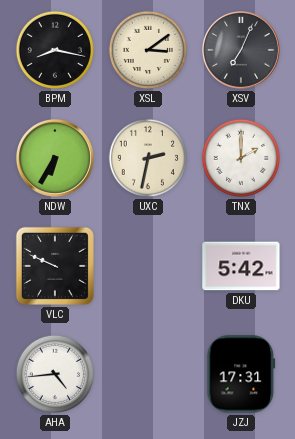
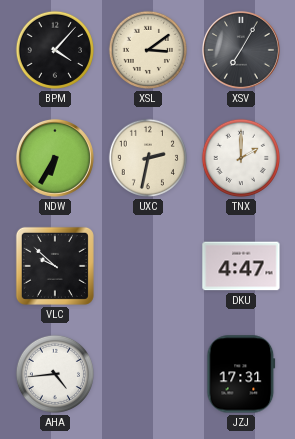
BPM: 8:17 -> 4:07 (55, 50)
XSV: 7:04 -> 7:05 (241, 50)
VLC: 9:49 -> 9:52 (55, 266)
DKU: 5:42 -> 4:47 (241, 266)
